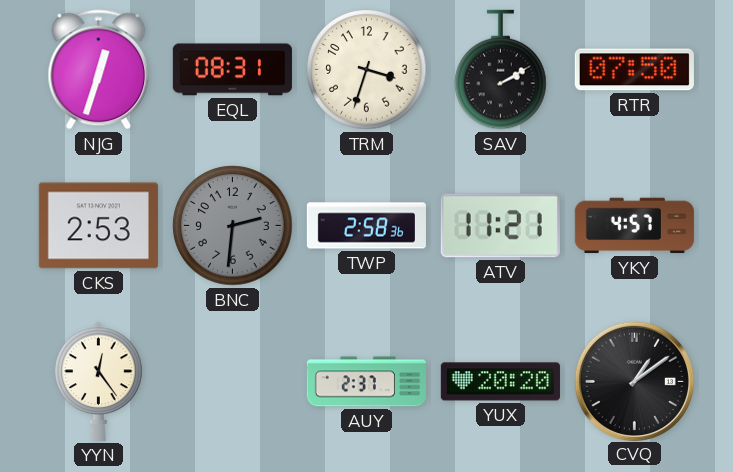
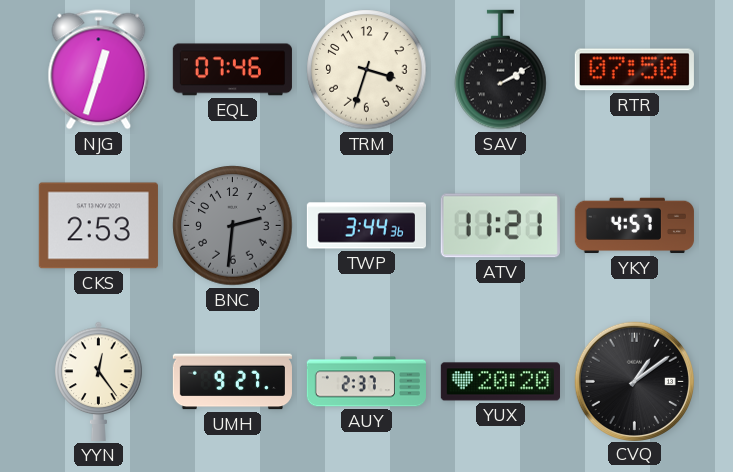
EQL: 08:31 -> 07:46 (232, 70)
TWP: 2:58 -> 3:44 (366, 226)
UMH: none -> 9:27 (232, 382)
